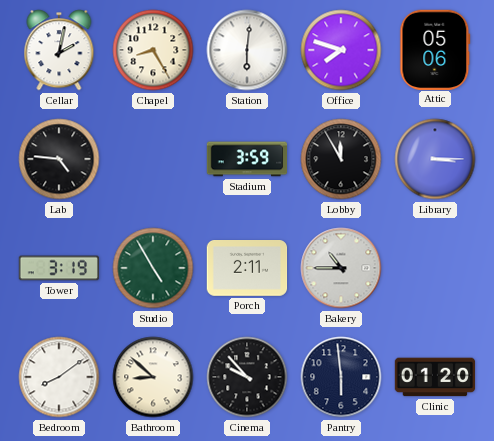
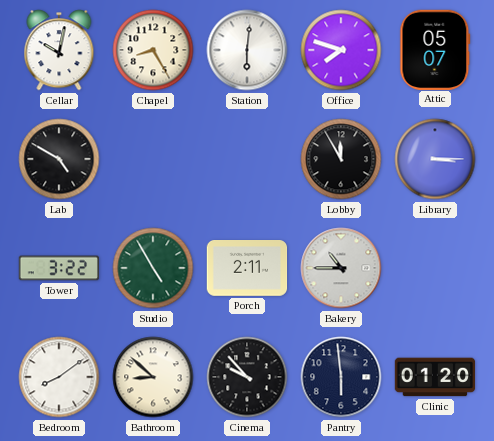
Cellar: 2:02 -> 10:02 (59, 50)
Attic: 05:06 -> 05:07 (435, 49)
Lab: 4:46 -> 4:50 (59, 159)
Stadium: 3:59 -> none (247, 159)
Tower: 3:19 -> 3:22 (59, 268)
